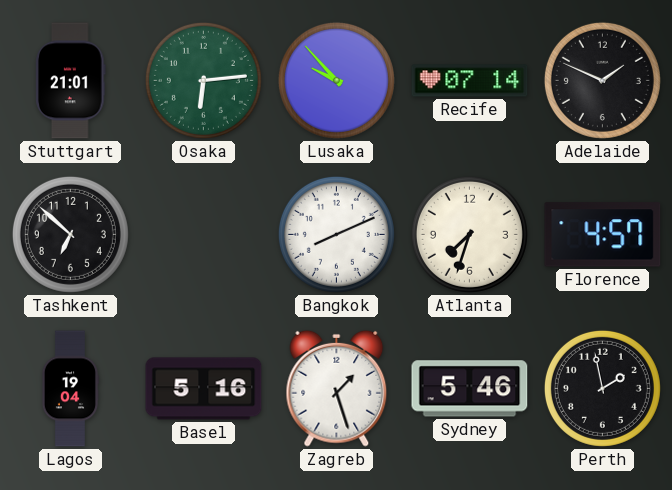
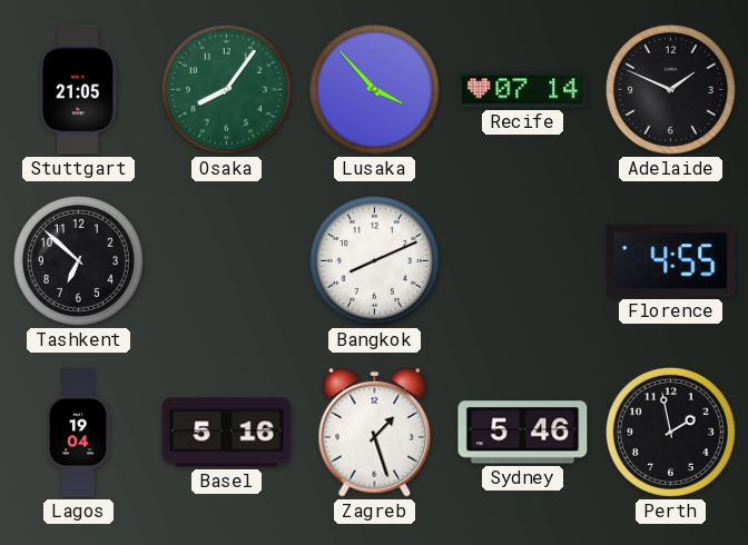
Stuttgart: 21:01 -> 21:05 (79, 90)
Osaka: 6:14 -> 8:06 (226, 89)
Lusaka: 9:53 -> 3:53 (374, 89)
Atlanta: 7:33 -> none (469, 234)
Florence: 4:57 -> 4:55 (671, 261)
